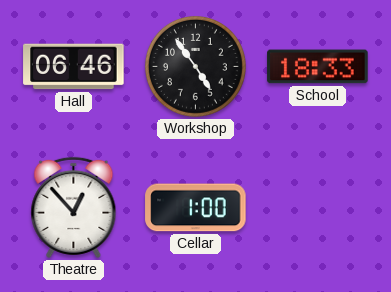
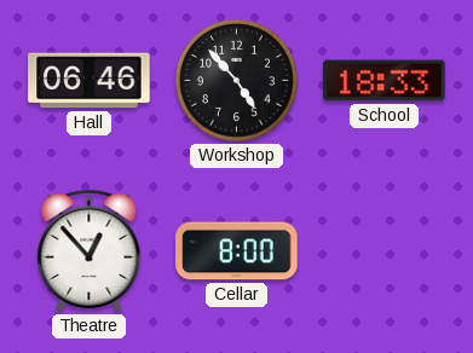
Workshop: 4:54 -> 4:53 (236, 80)
Cellar: 1:00 -> 8:00 (237, 251)
